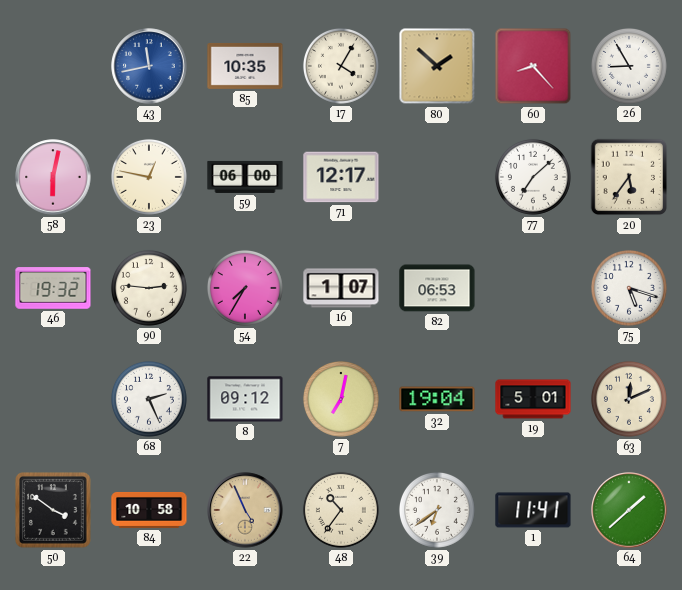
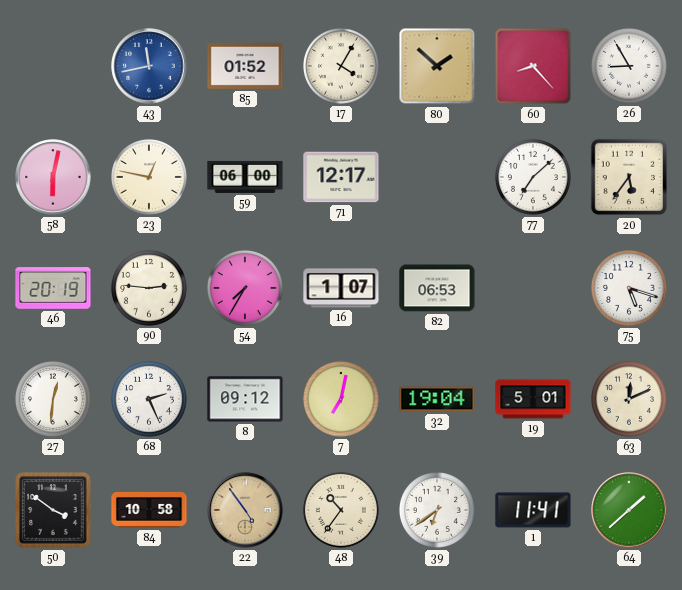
85: 10:35 -> 01:52 (245, 66)
46: 19:32 -> 20:19 (53, 288)
27: none -> 12:31 (53, 399)
22: 4:56 -> 4:54 (245, 510)
